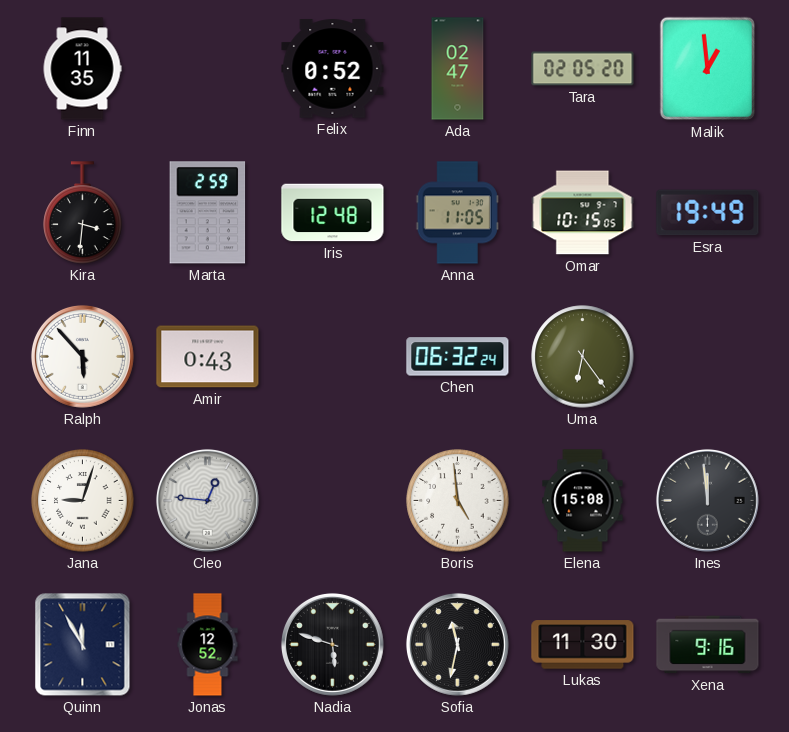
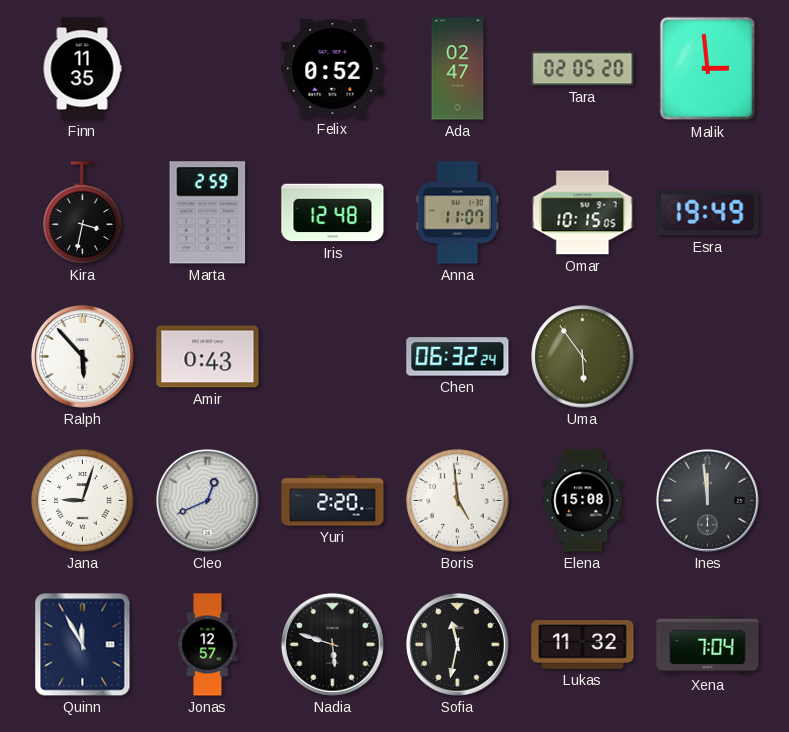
Malik: 12:59 -> 2:59 (708, 69)
Kira: 3:31 -> 3:32 (83, 213)
Anna: 11:05 -> 11:07 (457, 213)
Uma: 6:24 -> 5:54 (583, 357)
Cleo: 12:46 -> 12:41 (207, 500)
Yuri: none -> 2:20 (333, 501)
Jonas: 12:52 -> 12:57 (208, 645)
Lukas: 11:30 -> 11:32 (583, 645)
Xena: 9:16 -> 7:04 (708, 645)
